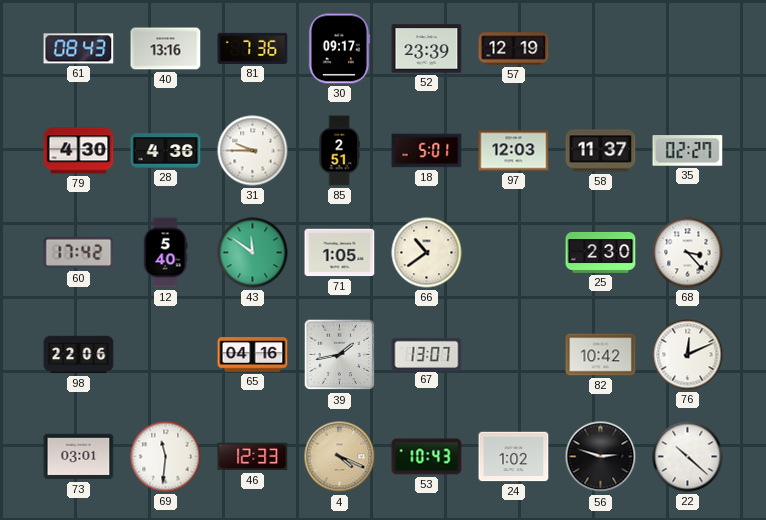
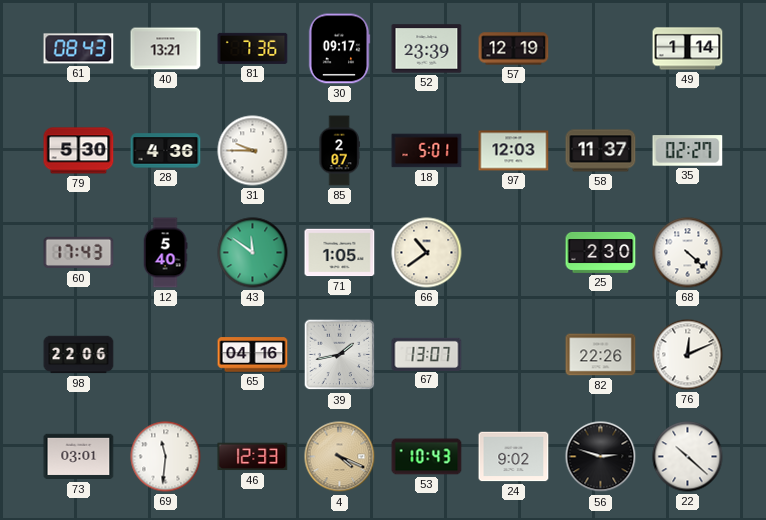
40: 13:16 -> 13:21 (166, 49)
49: none -> 1:14 (688, 49)
79: 4:30 -> 5:30 (79, 151)
85: 2:51 -> 2:07 (339, 151)
60: 17:42 -> 17:43 (79, 253)
68: 3:23 -> 4:22 (688, 253)
82: 10:42 -> 22:26 (601, 355)
24: 1:02 -> 9:02 (514, 457)
